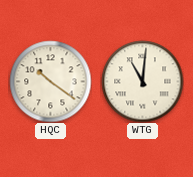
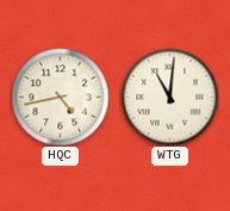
HQC: 10:21 -> 4:43 (60, 97)
